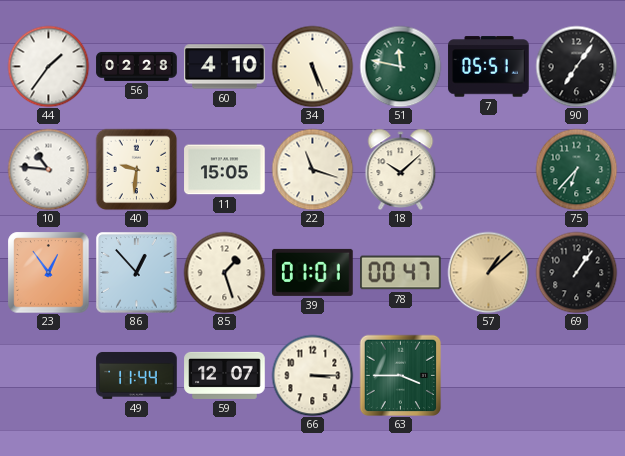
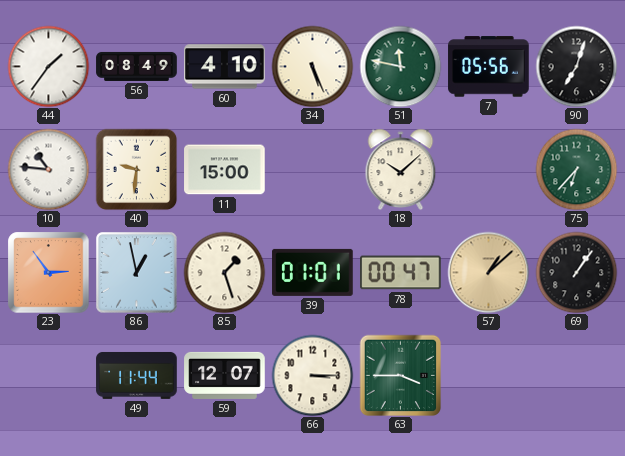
56: 02:28 -> 08:49 (137, 66)
7: 05:51 -> 05:56 (489, 67)
90: 7:06 -> 7:03 (576, 66)
11: 15:05 -> 15:00 (225, 170)
22: 11:18 -> none (312, 169)
23: 12:54 -> 2:54 (48, 272)
86: 12:53 -> 12:58 (136, 272)
